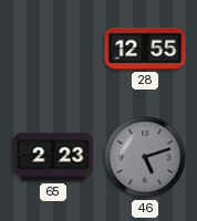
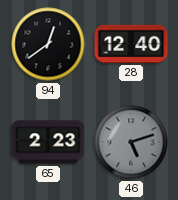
94: none -> 12:39 (48, 44)
28: 12:55 -> 12:40 (131, 44)
